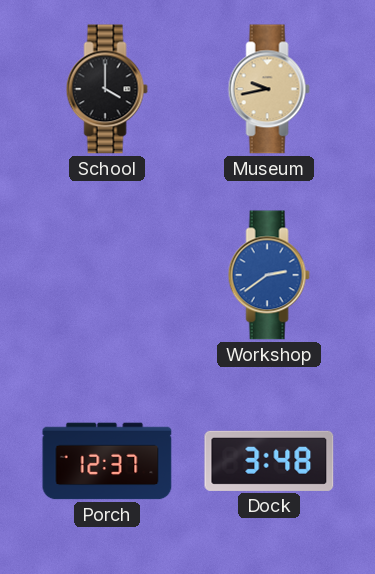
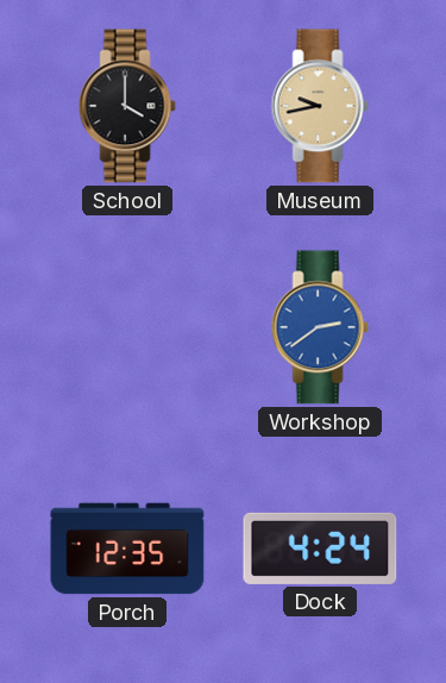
Porch: 12:37 -> 12:35 (127, 549)
Dock: 3:48 -> 4:24 (320, 549)
